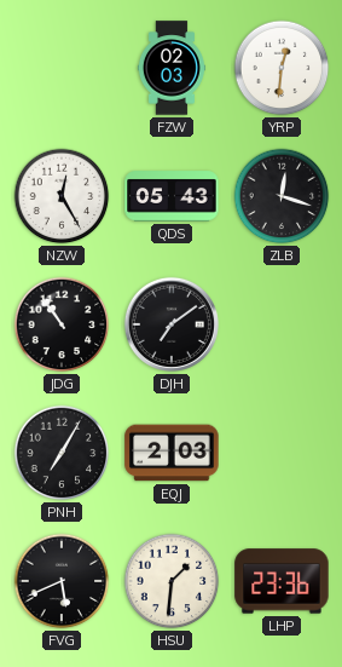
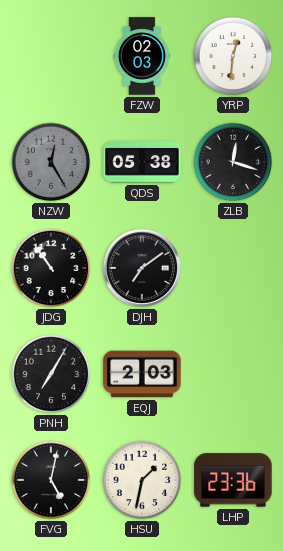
NZW dial: white -> grey (51, 162)
QDS: 05:43 -> 05:38 (142, 162)
FVG: 5:41 -> 5:02 (51, 480)
HSU: 1:31 -> 1:32 (142, 480)
